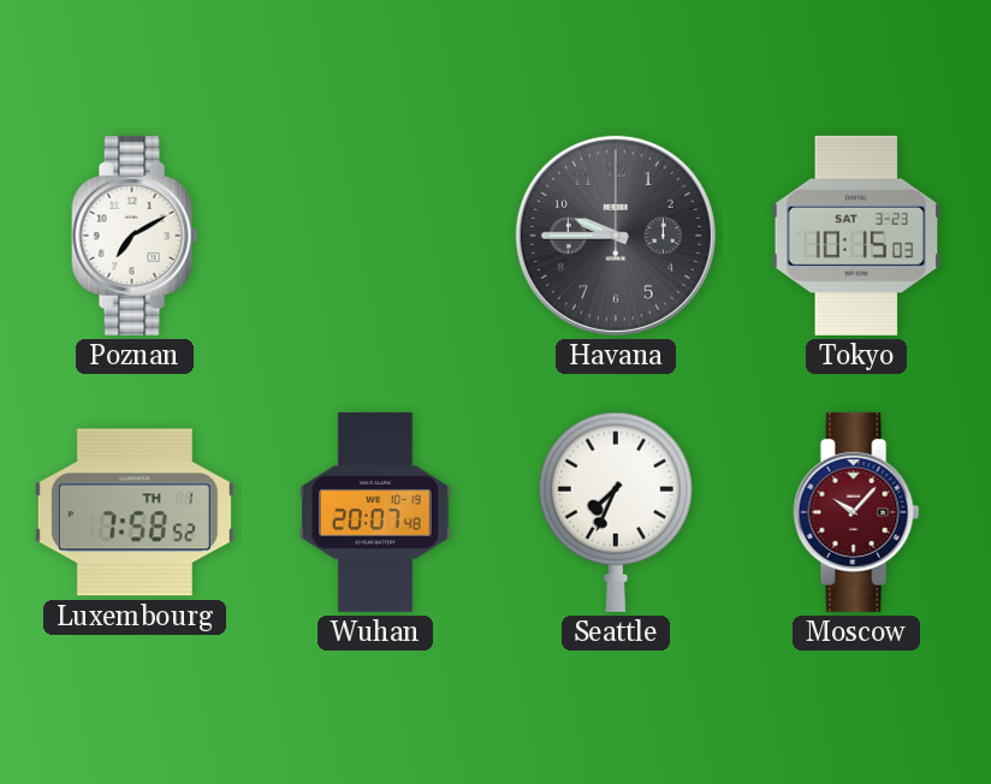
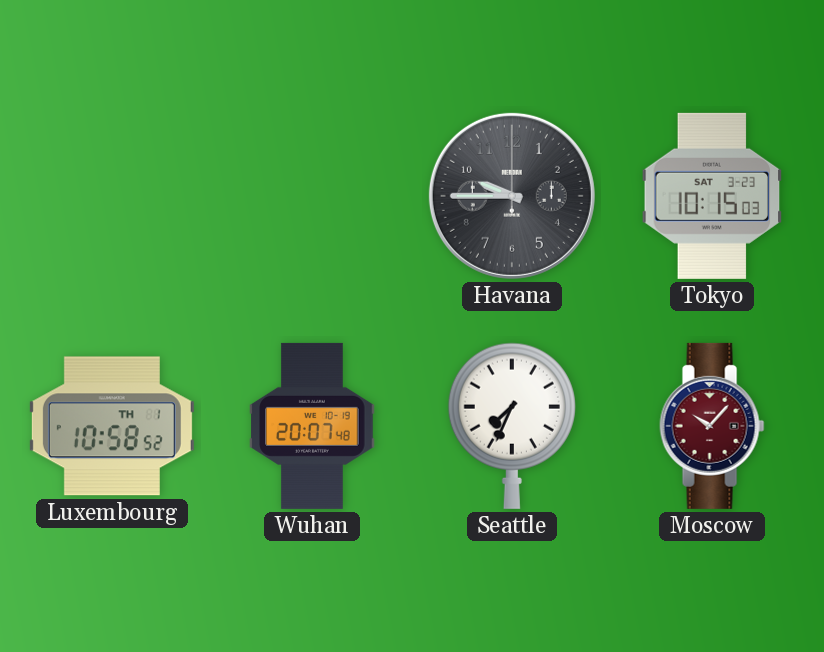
Poznan: 7:10 -> none (135, 236)
Luxembourg: 7:58 -> 10:58 (112, 426)
